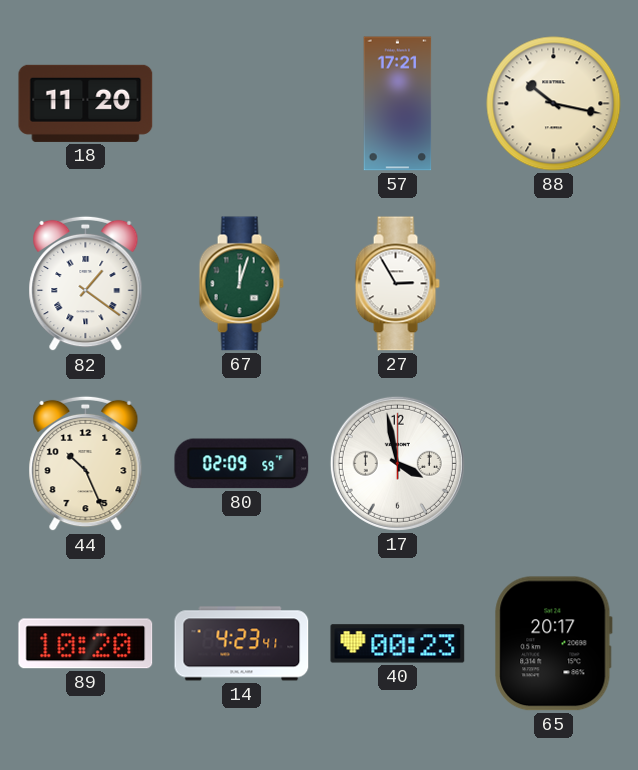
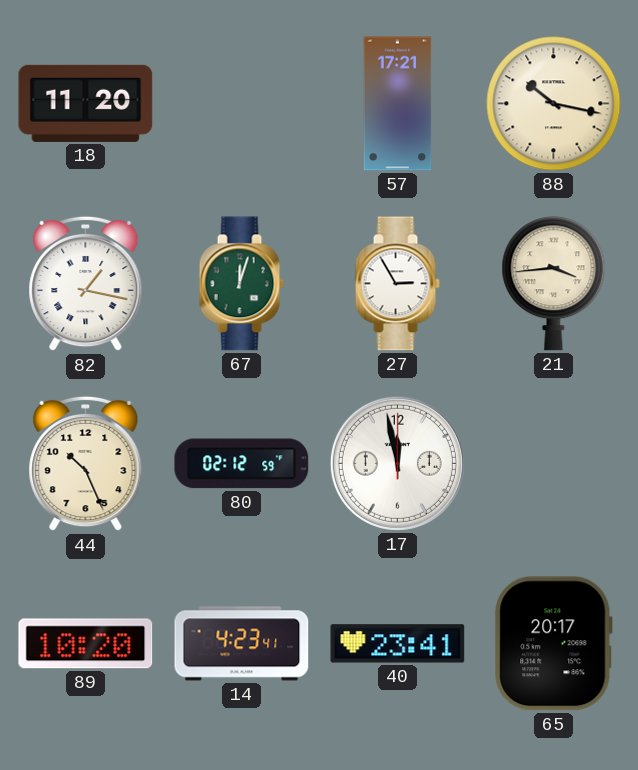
82: 1:21 -> 1:17 (86, 284)
21: none -> 3:44 (554, 284)
80: 02:09 -> 02:12 (242, 464)
17: 3:58 -> 11:58 (397, 463)
40: 00:23 -> 23:41 (398, 644)
